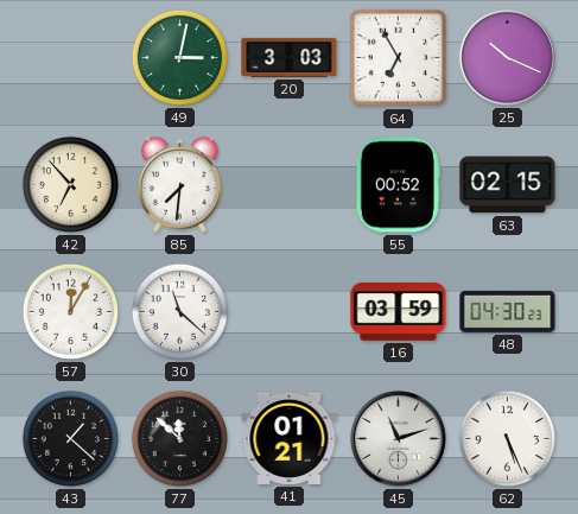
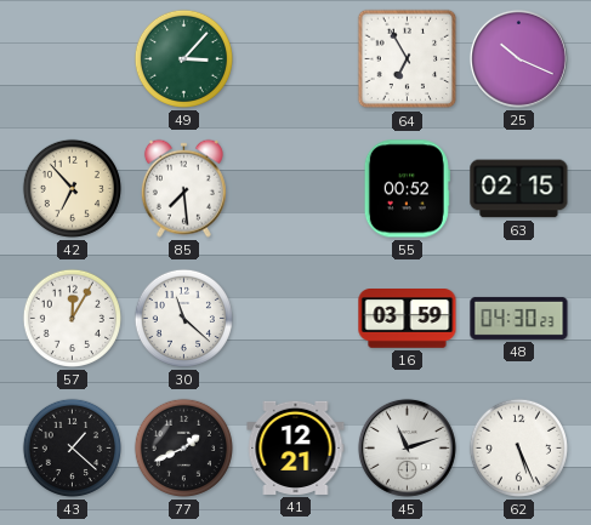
49: 3:02 -> 3:07 (183, 58)
20: 3:03 -> none (290, 57)
85: 7:31 -> 7:29 (183, 188)
77: 11:52 -> 1:41 (183, 447)
41: 01:21 -> 12:21 (296, 447)
